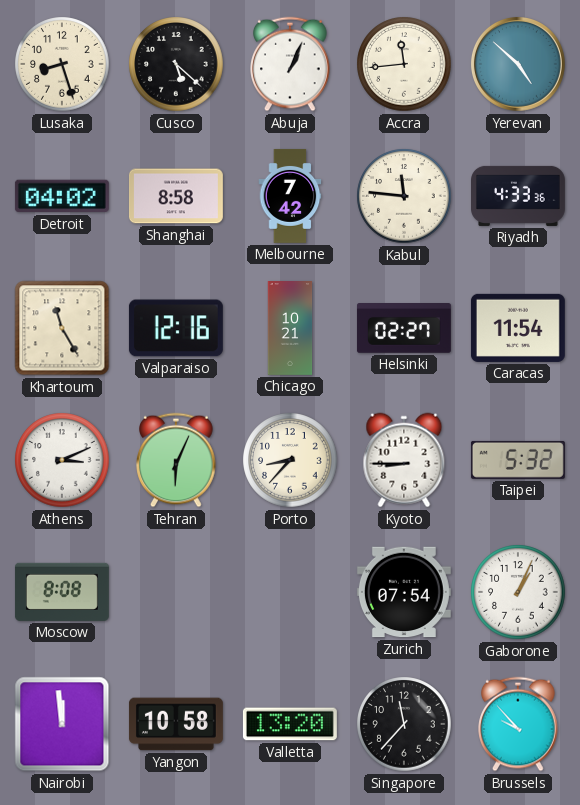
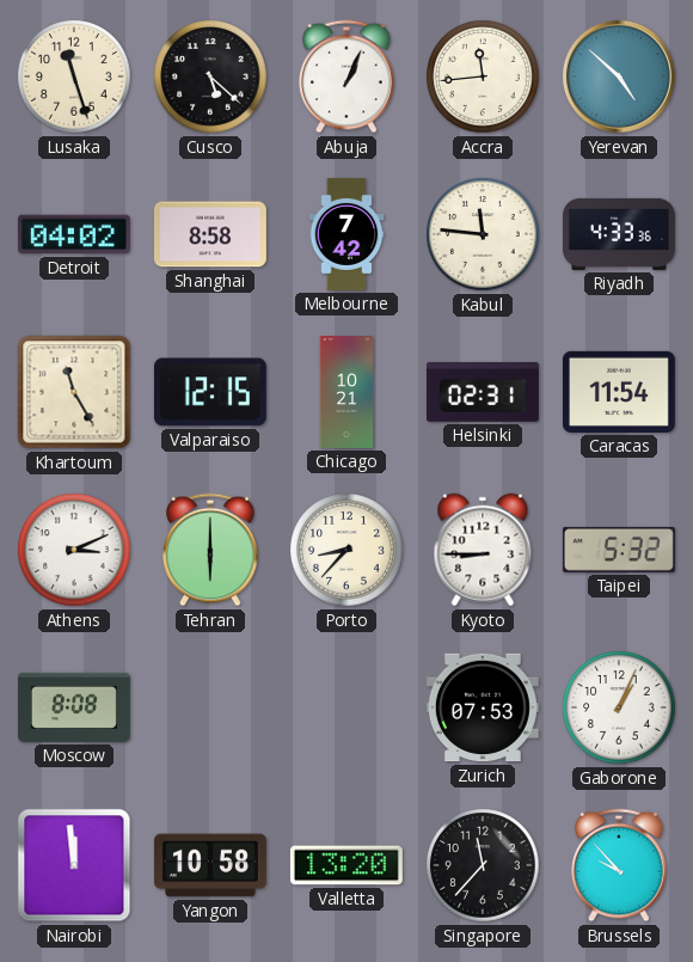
Lusaka: 8:27 -> 11:27 (74, 76)
Valparaiso: 12:16 -> 12:15 (210, 392)
Helsinki: 02:27 -> 02:31 (483, 393)
Tehran: 6:04 -> 6:00 (210, 550)
Zurich: 07:54 -> 07:53 (483, 707)
